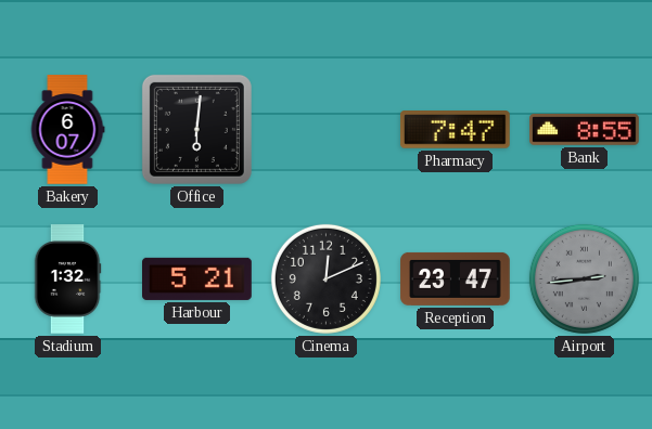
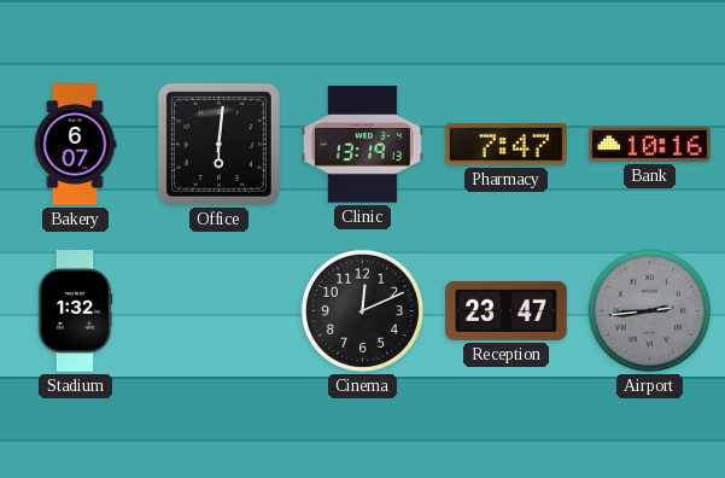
Clinic: none -> 13:19 (363, 145)
Bank: 8:55 -> 10:16 (650, 145)
Harbour: 5:21 -> none (197, 278)
